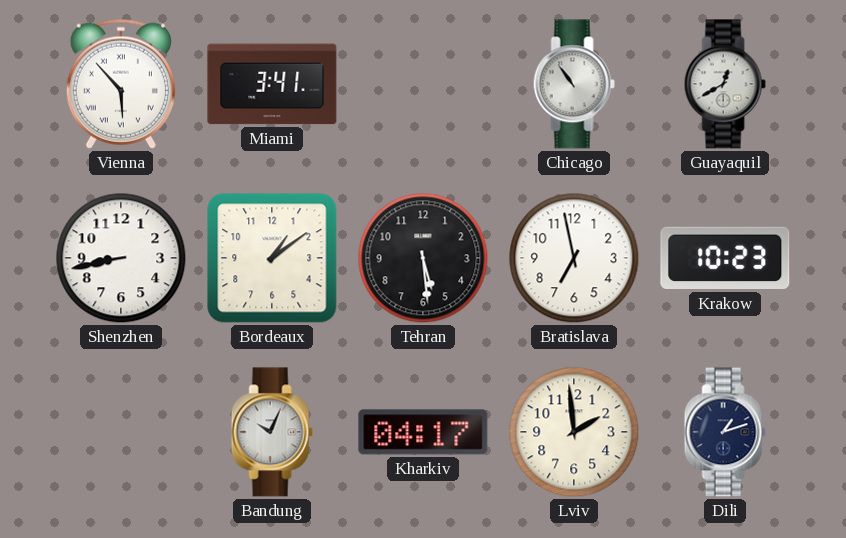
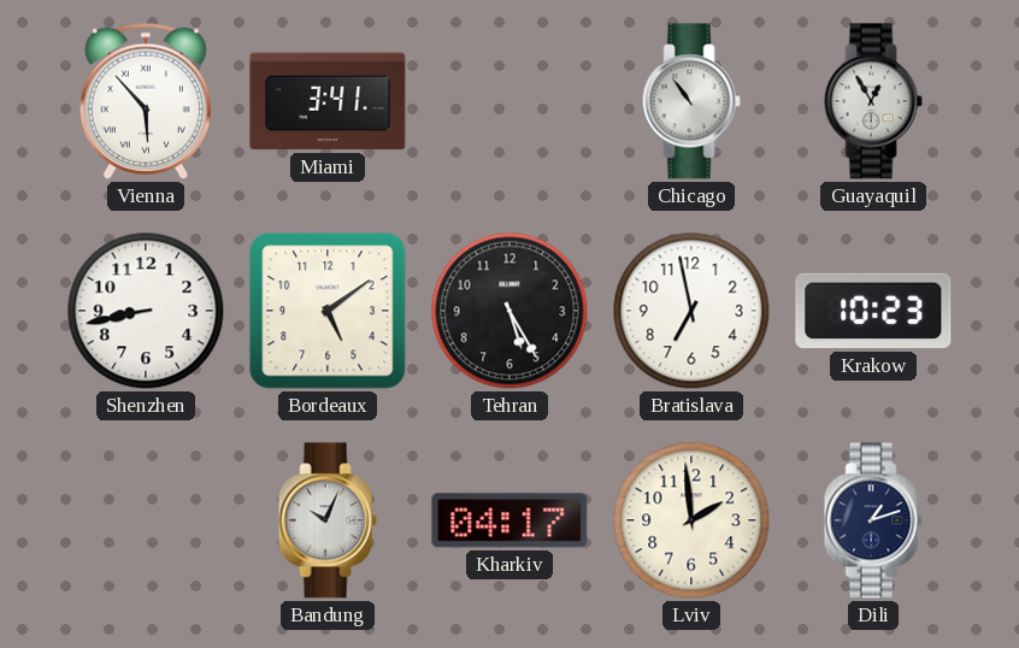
Guayaquil: 12:40 -> 12:55 (873, 101)
Bordeaux: 1:09 -> 5:09 (328, 311)
Tehran: 5:29 -> 5:25 (509, 311)
